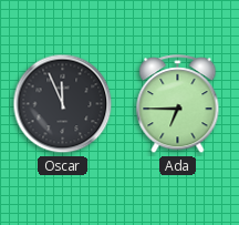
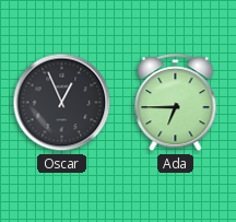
Oscar: 11:56 -> 12:56 (62, 103)
